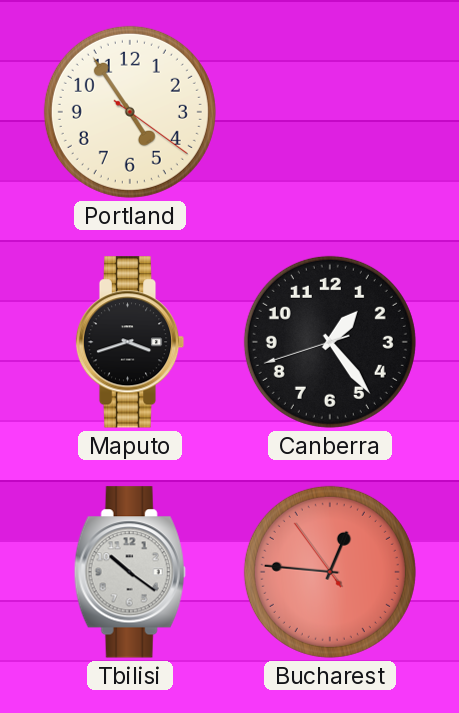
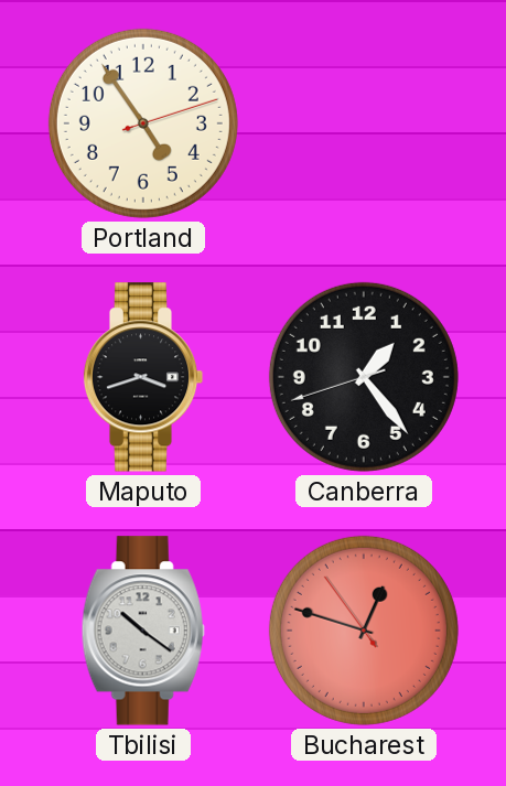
Portland: 4:54:21 -> 4:54:12 (143, 123)
Bucharest: 12:45 -> 12:47 (364, 631)
